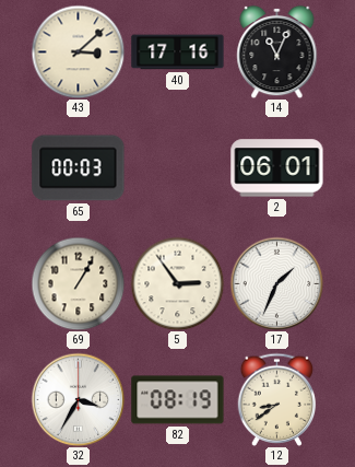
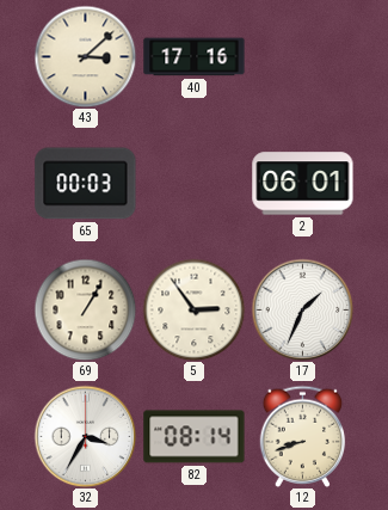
14: 11:04 -> none (277, 51)
82: 08:19 -> 08:14 (195, 437)
12: 8:39 -> 8:42 (303, 436)
